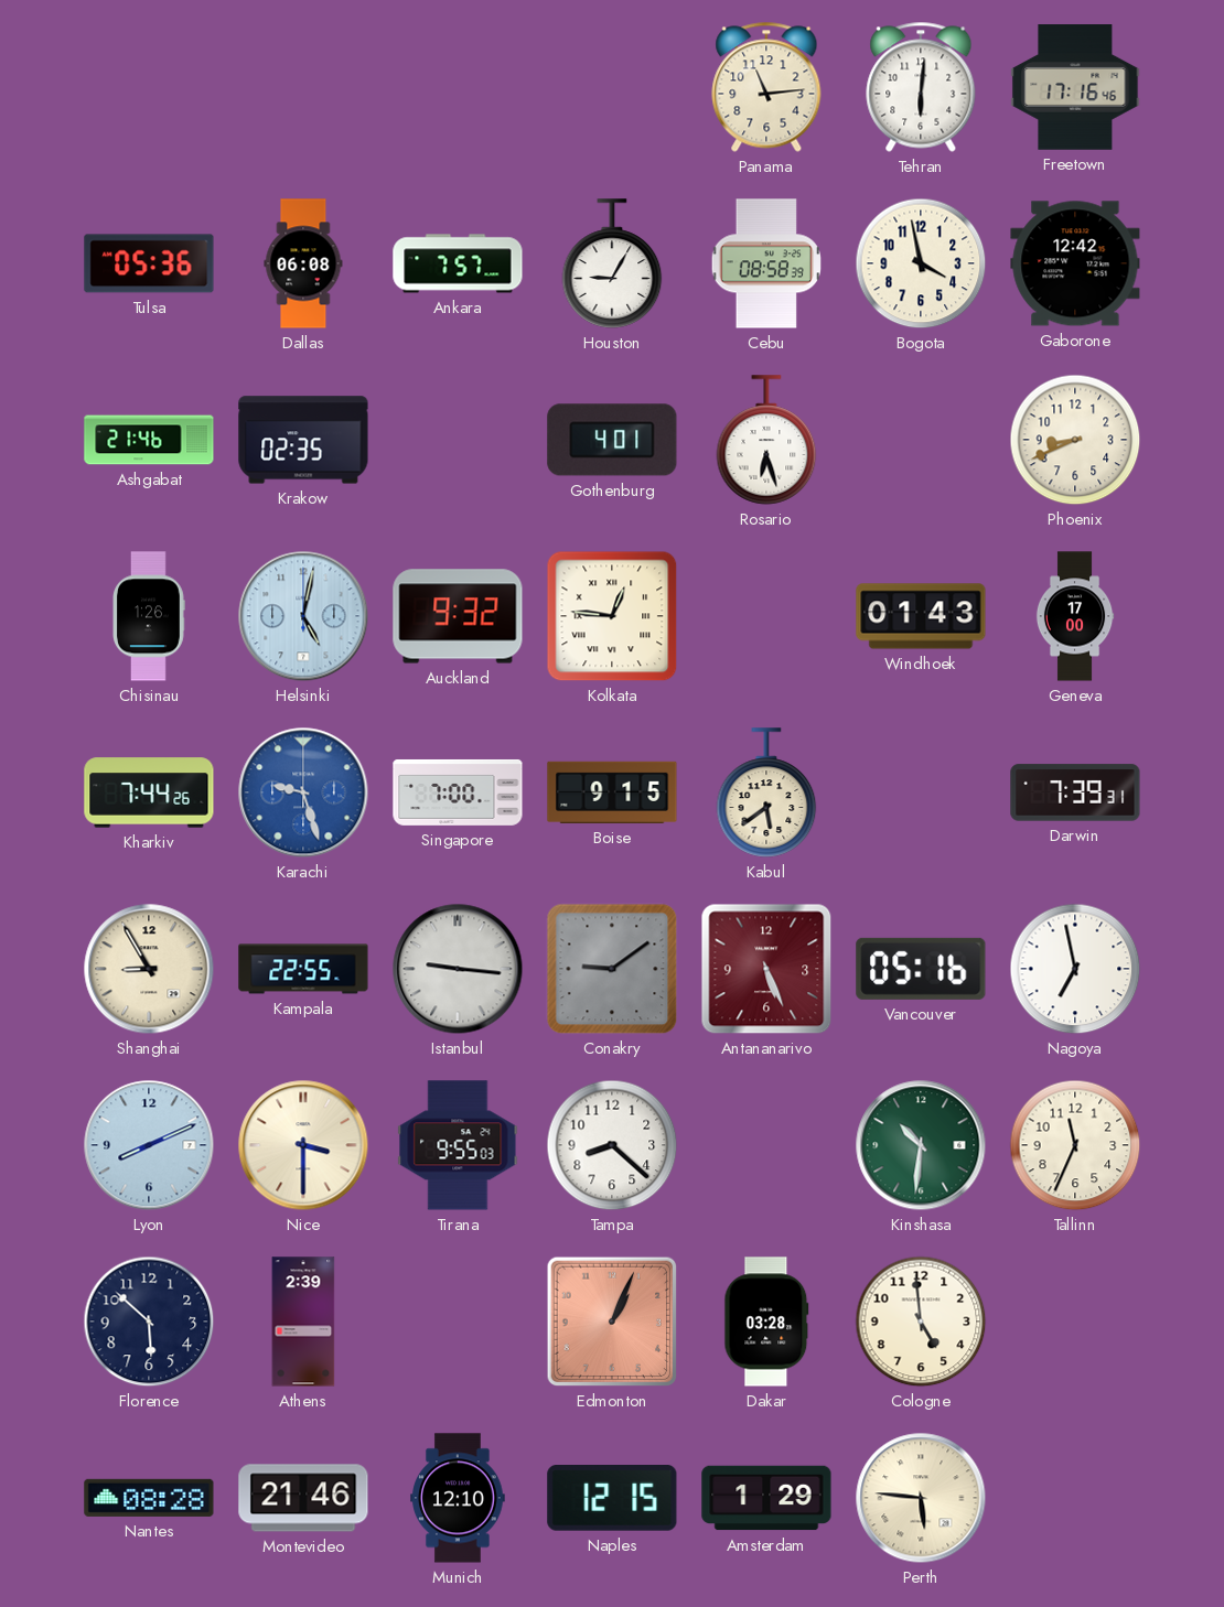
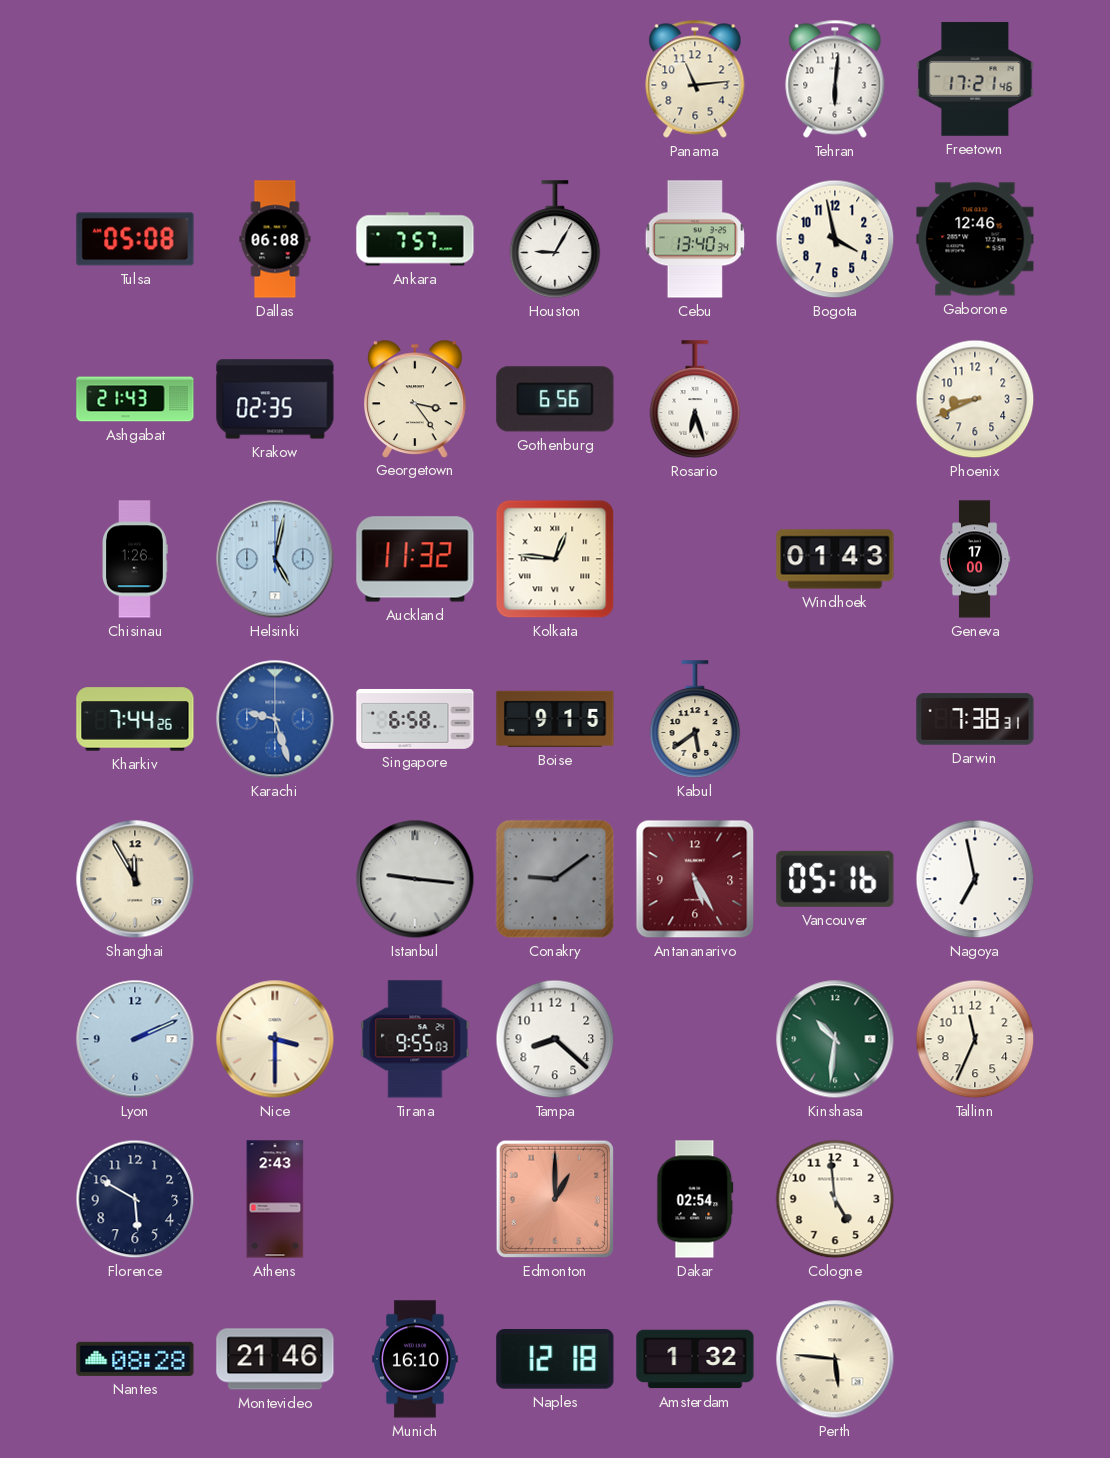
Freetown: 17:16 -> 17:21 (975, 79)
Tulsa: 05:36 -> 05:08 (135, 239)
Cebu: 08:58 -> 13:40 (694, 239)
Gaborone: 12:42 -> 12:46 (975, 239)
Ashgabat: 21:46 -> 21:43 (135, 399)
Georgetown: none -> 3:24 (415, 398)
Gothenburg: 4:01 -> 6:56 (555, 399)
Auckland: 9:32 -> 11:32 (415, 559)
Singapore: 7:00 -> 6:58 (415, 719)
Darwin: 7:39 -> 7:38 (975, 719)
Shanghai: 8:55 -> 11:55 (135, 879)
Kampala: 22:55 -> none (303, 969)
Antananarivo: 5:26 -> 5:25 (695, 879)
Lyon: 8:11 -> 2:11 (135, 1039)
Florence: 5:52 -> 5:50 (135, 1199)
Athens: 2:39 -> 2:43 (275, 1199)
Edmonton: 1:04 -> 1:00 (555, 1199)
Dakar: 03:28 -> 02:54 (695, 1199)
Munich: 12:10 -> 16:10 (415, 1359)
Naples: 12:15 -> 12:18 (555, 1360)
Amsterdam: 1:29 -> 1:32 (695, 1359)
